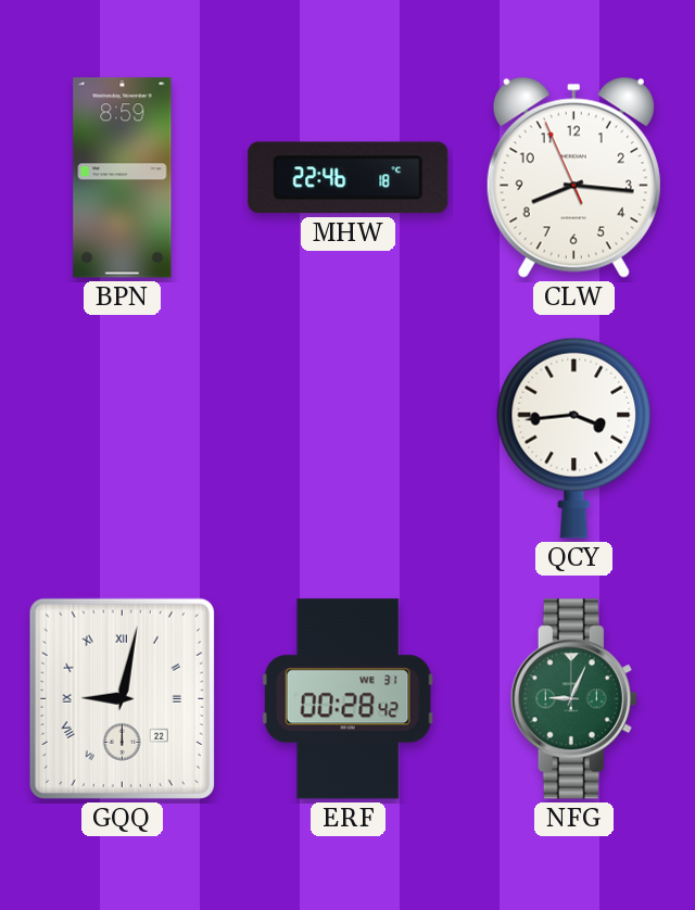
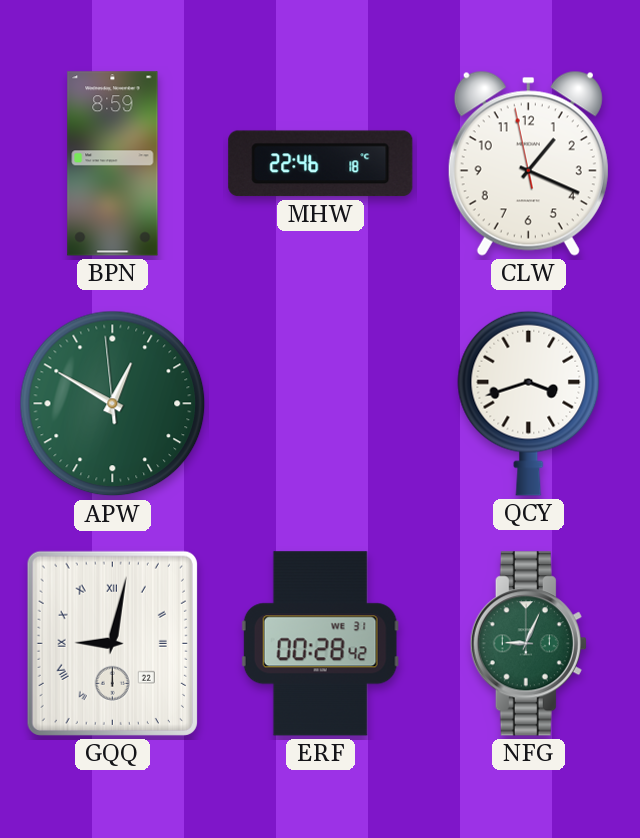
CLW: 8:15 -> 1:18 (528, 163)
APW: none -> 12:49 (113, 404)
QCY: 3:44 -> 3:42 (529, 403)
